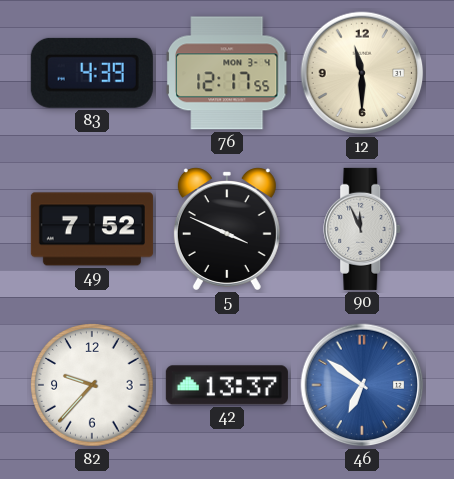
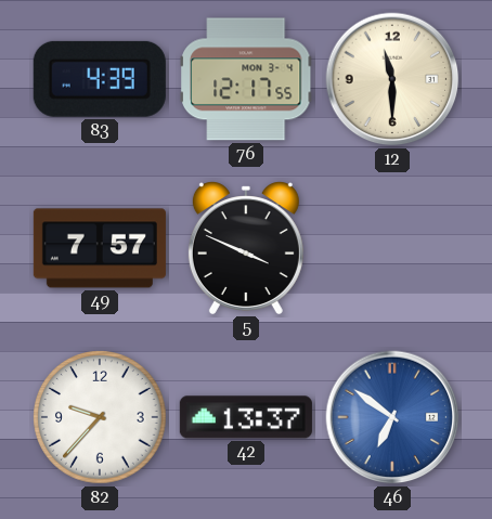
49: 7:52 -> 7:57 (100, 248)
90: 11:56 -> none (363, 229)
